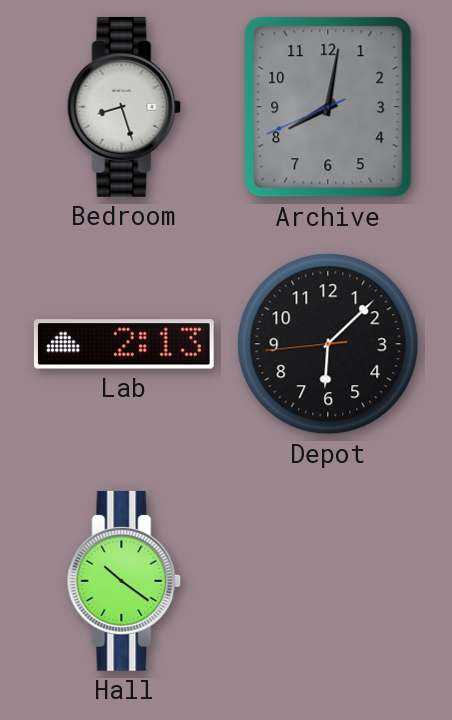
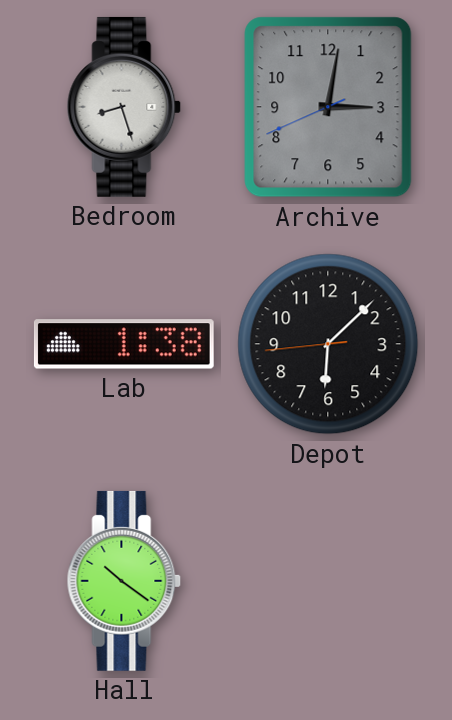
Archive: 8:01 -> 3:01 (328, 107)
Lab: 2:13 -> 1:38 (124, 344)
